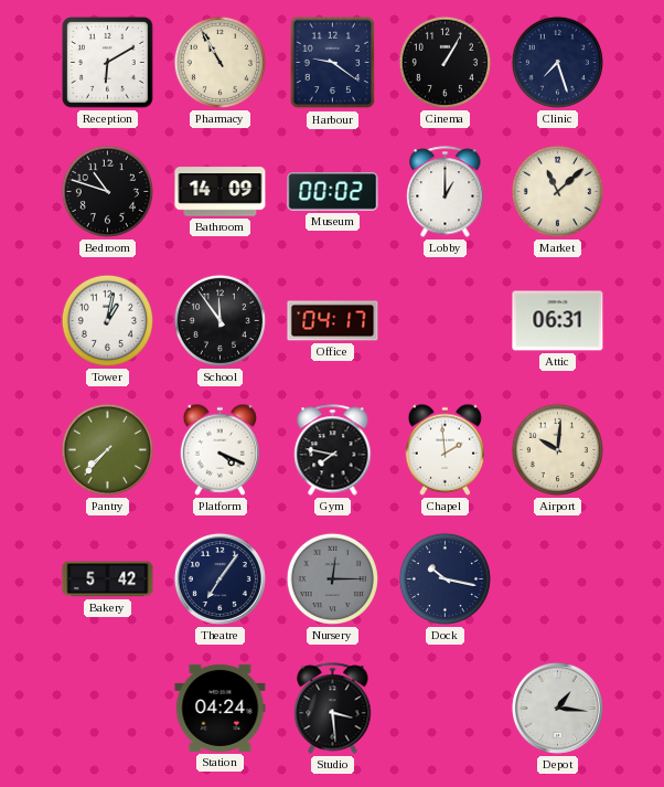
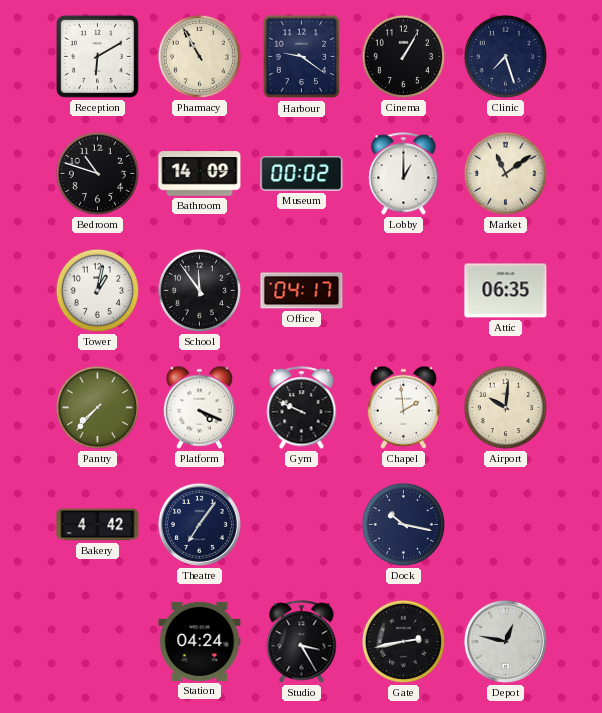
Market: 11:08 -> 11:09 (505, 173)
Attic: 06:31 -> 06:35 (506, 291)
Gym: 7:47 -> 9:49 (302, 408)
Bakery: 5:42 -> 4:42 (98, 525)
Nursery: 12:15 -> none (332, 578)
Studio: 3:29 -> 3:25 (302, 642)
Gate: none -> 2:43 (403, 641)
Depot: 1:16 -> 12:47 (505, 641)
